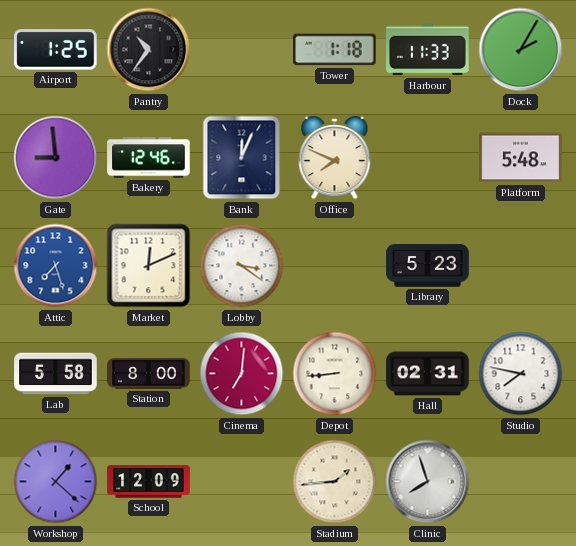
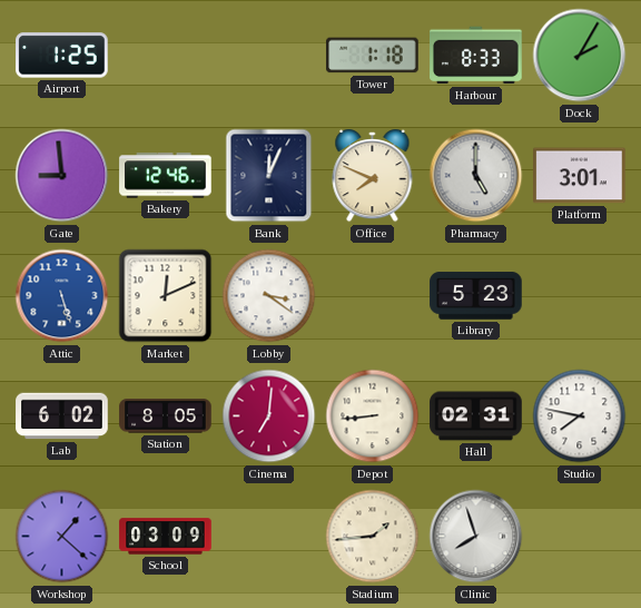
Pantry: 10:36 -> none (149, 50)
Harbour: 11:33 -> 8:33 (476, 56)
Pharmacy: none -> 5:00 (476, 176)
Platform: 5:48 -> 3:01 (580, 176)
Attic: 7:27 -> 5:27 (62, 296)
Lab: 5:58 -> 6:02 (62, 416)
Station: 8:00 -> 8:05 (166, 416)
School: 12:09 -> 03:09 (166, 537)
